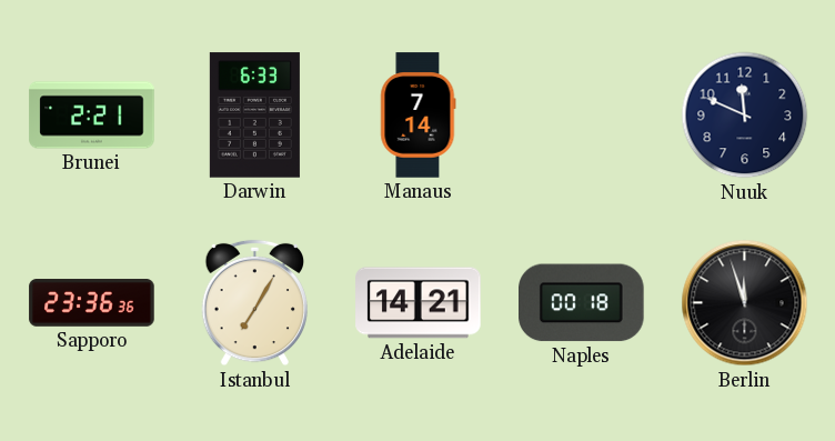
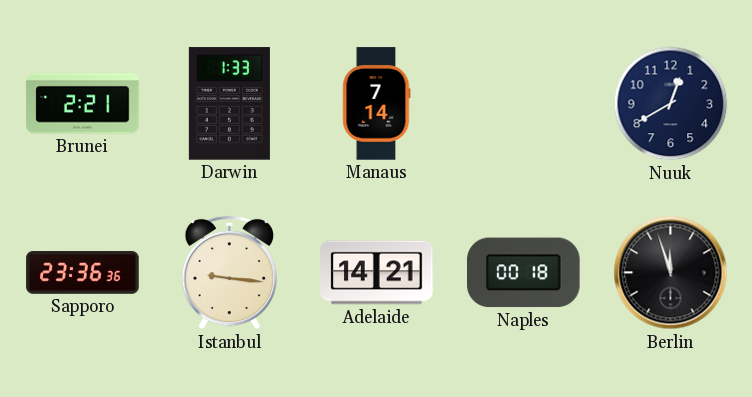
Darwin: 6:33 -> 1:33 (229, 104)
Nuuk: 11:49 -> 12:40 (671, 104)
Istanbul: 7:05 -> 9:16 (229, 273)
